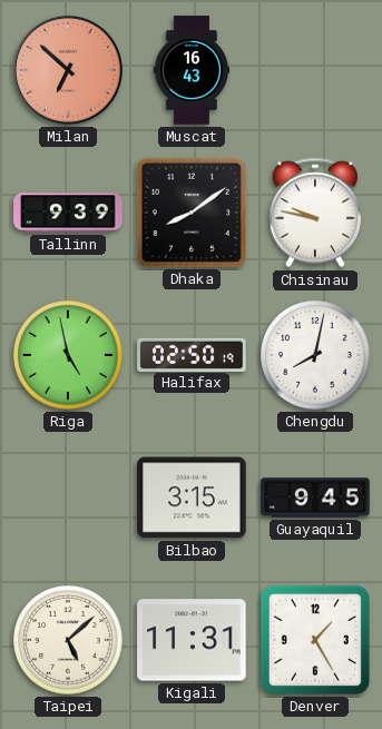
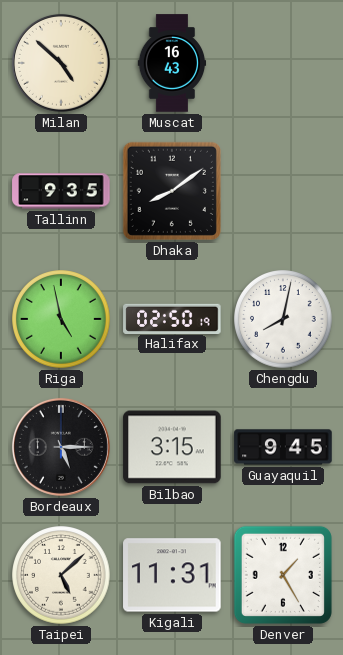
Milan: 6:52 -> 4:52 (61, 63)
Milan dial: salmon -> cream (61, 63)
Tallinn: 9:39 -> 9:35 (61, 191)
Chisinau: 9:47 -> none (314, 213)
Bordeaux: none -> 5:15 (61, 447)
